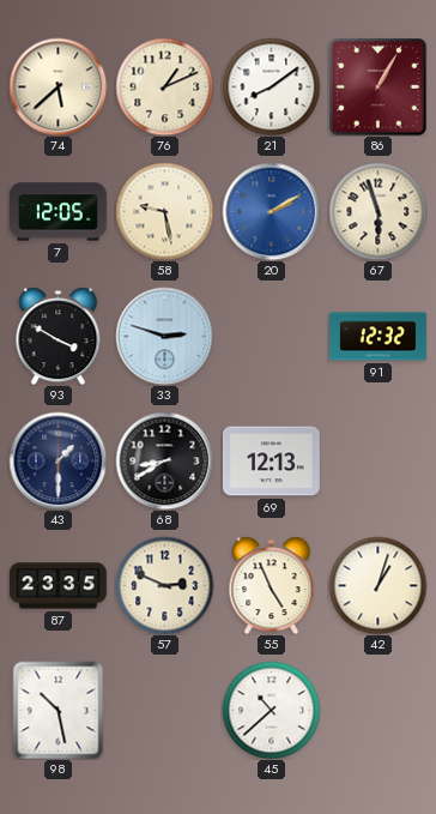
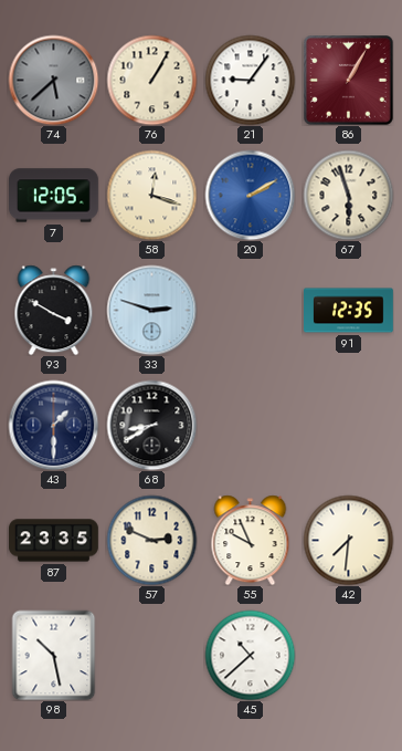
74 dial: cream -> grey (53, 80)
76: 1:11 -> 1:05 (151, 80)
21: 8:09 -> 9:06 (250, 80)
58: 9:28 -> 12:18 (151, 195)
91: 12:32 -> 12:35 (349, 311)
69: 12:13 -> none (271, 462)
55: 4:56 -> 9:56 (251, 540)
42: 1:03 -> 7:31 (348, 540)
